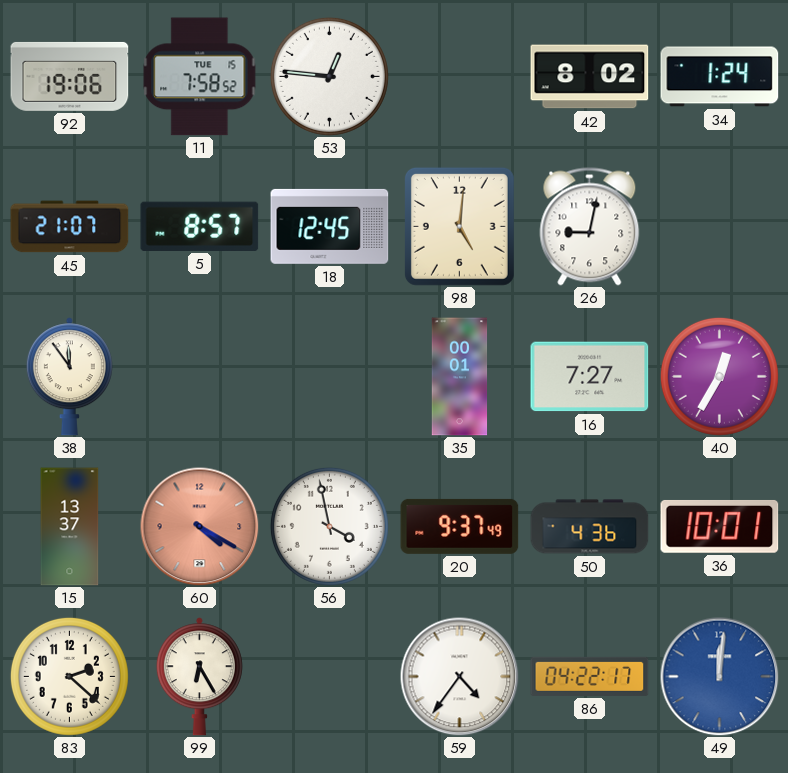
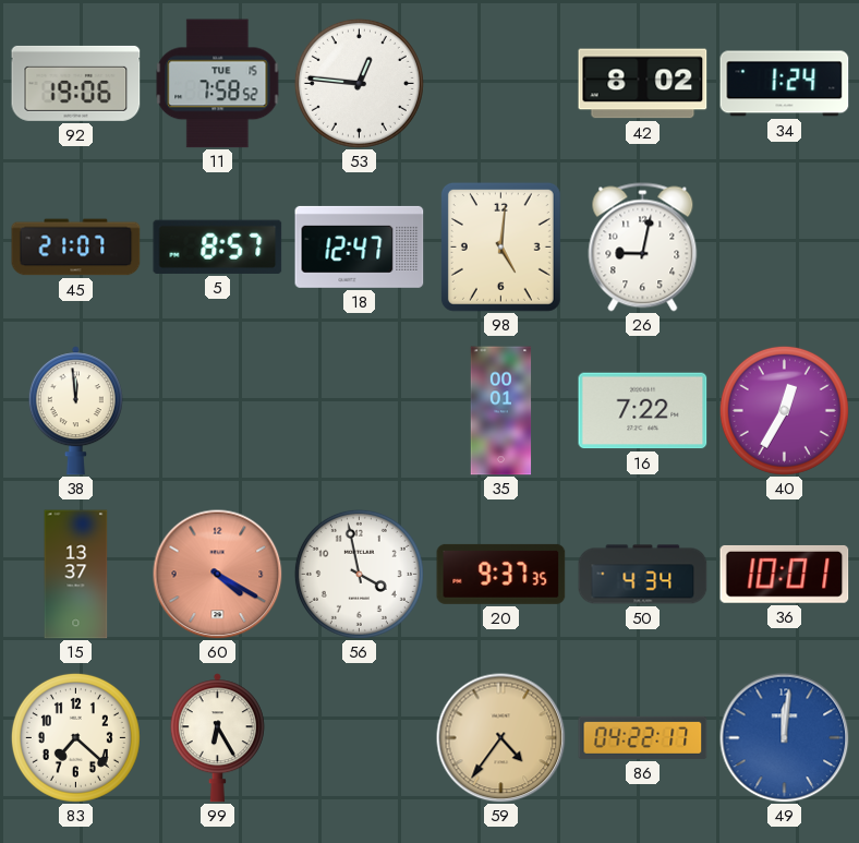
18: 12:45 -> 12:47 (360, 246)
38: 11:54 -> 11:59 (75, 411)
16: 7:27 -> 7:22 (643, 411)
20: 9:37:49 -> 9:37:35 (501, 574)
50: 4:36 -> 4:34 (643, 575)
83: 2:22 -> 7:22 (75, 737)
59 dial: white -> champagne (501, 738)
